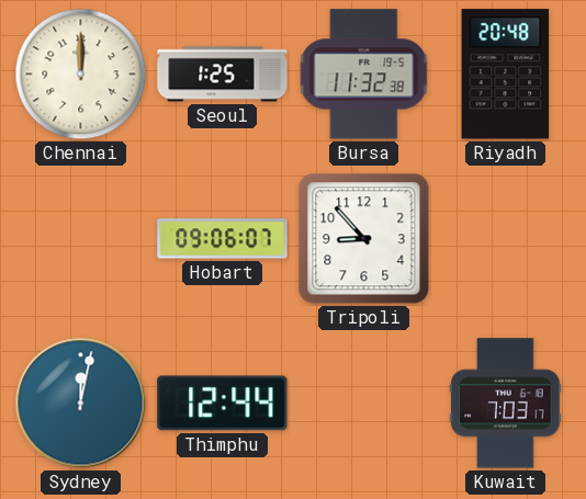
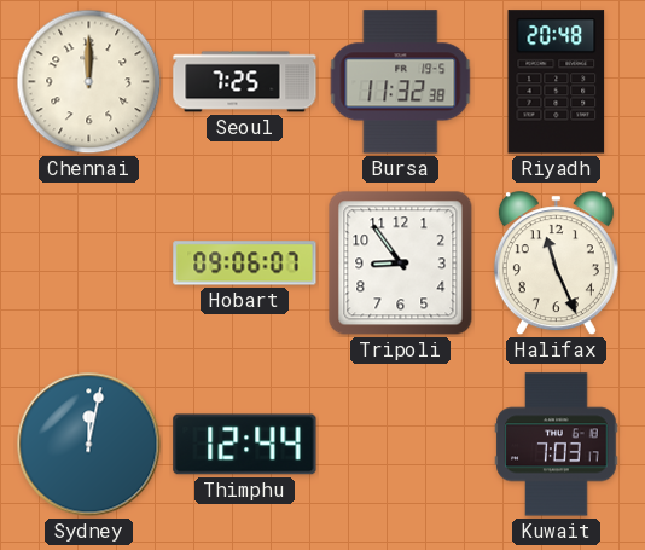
Seoul: 1:25 -> 7:25 (245, 82)
Tripoli: 8:53 -> 8:54 (401, 264)
Halifax: none -> 11:26 (556, 264)
